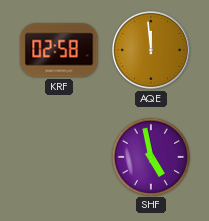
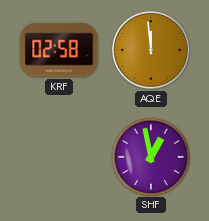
SHF: 4:58 -> 12:58 (150, 156)
